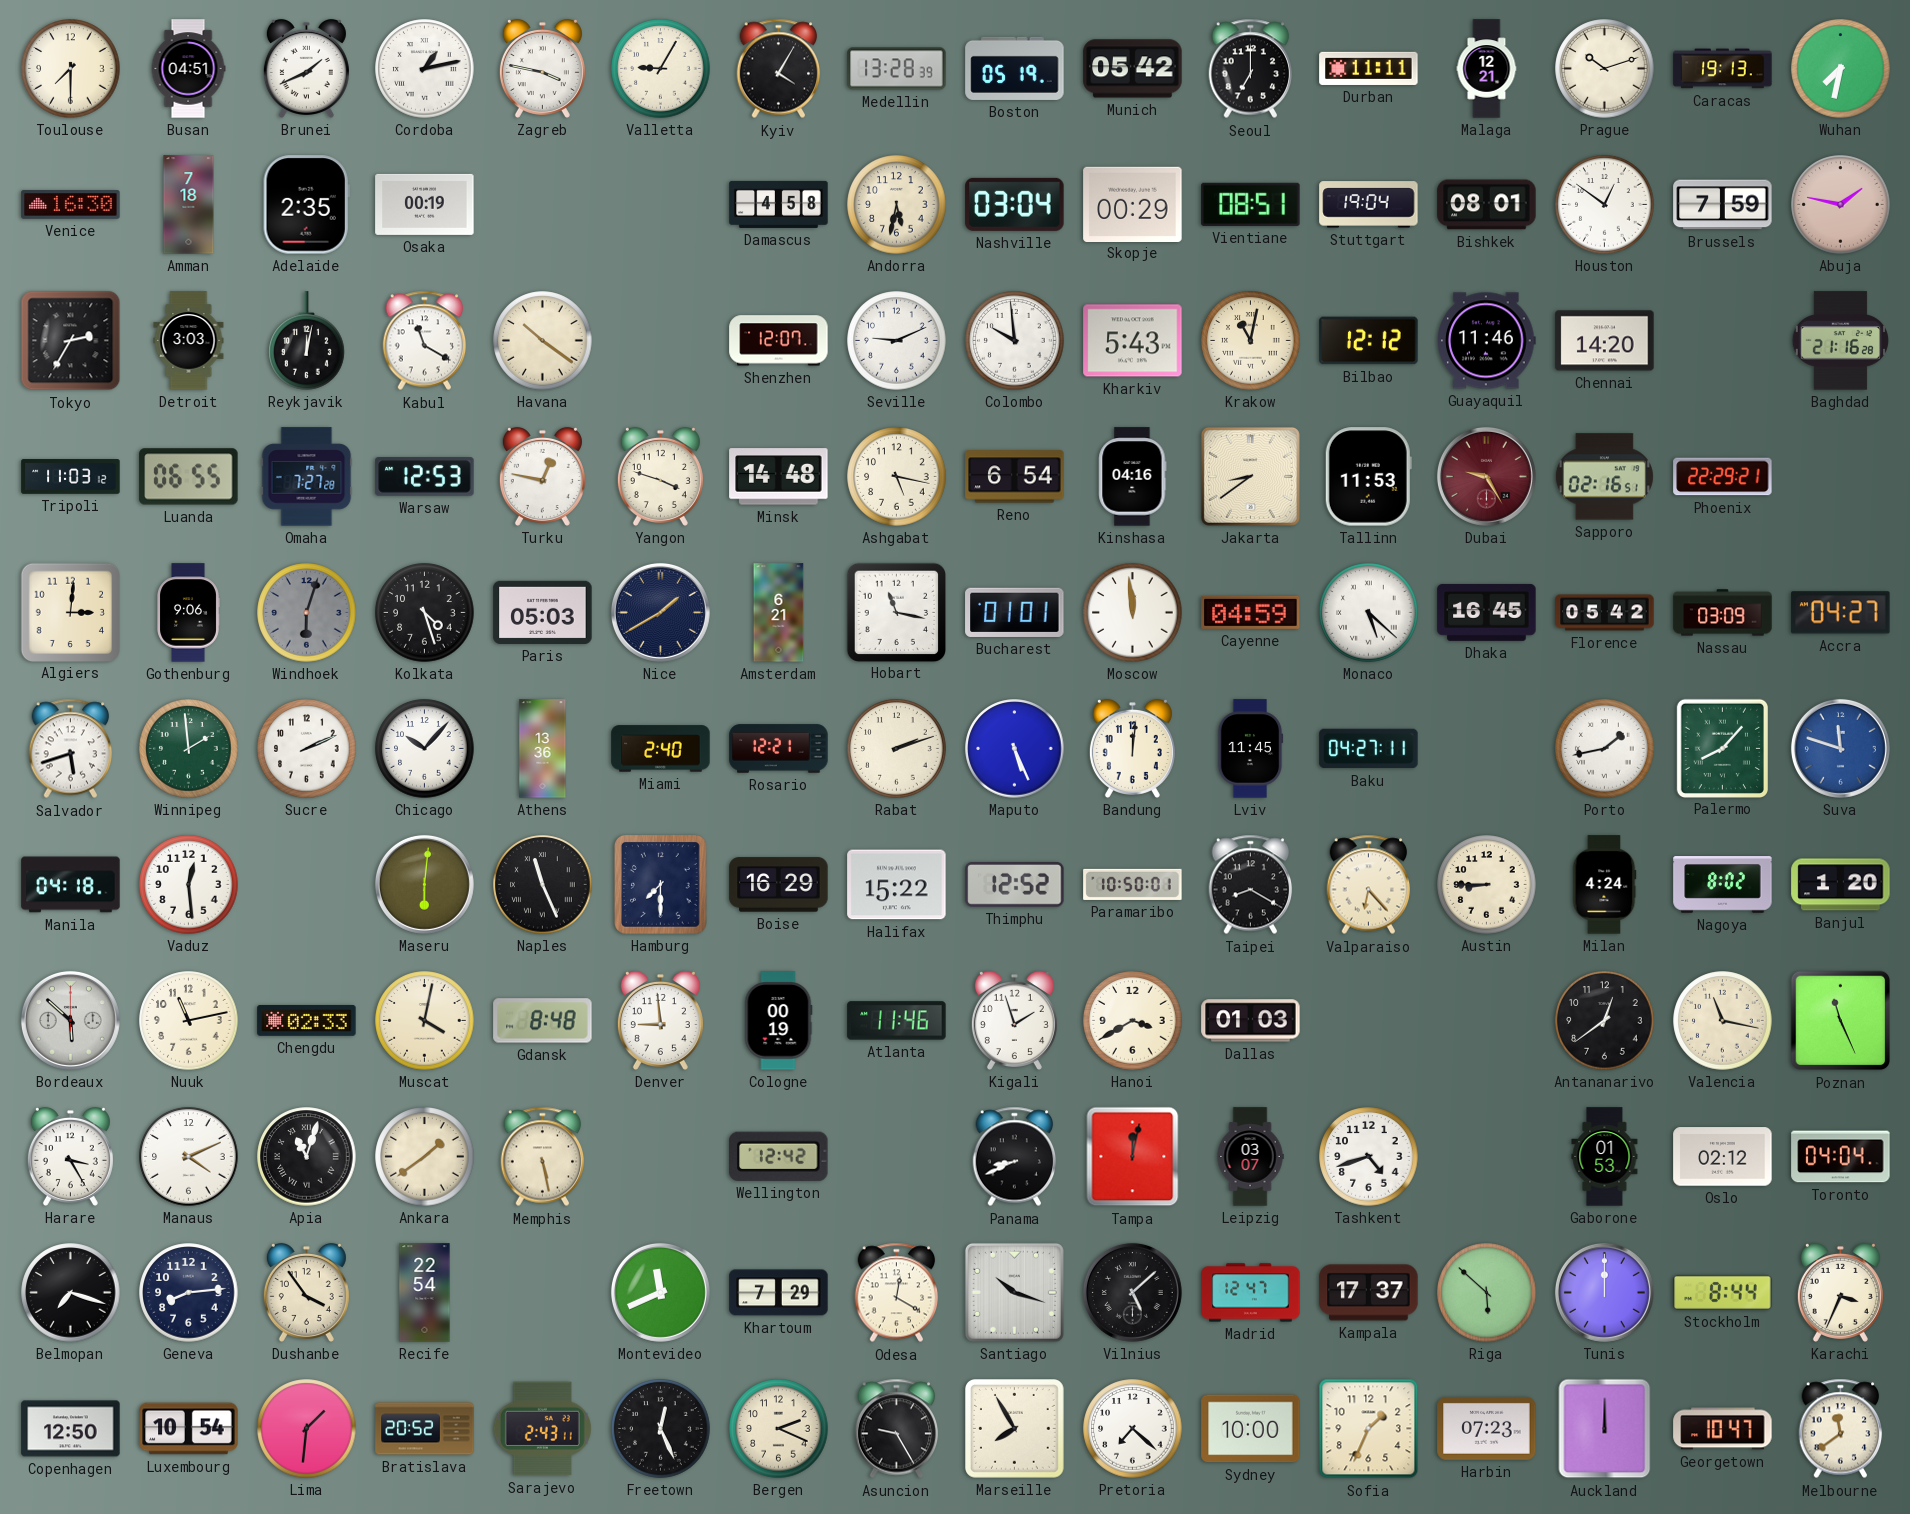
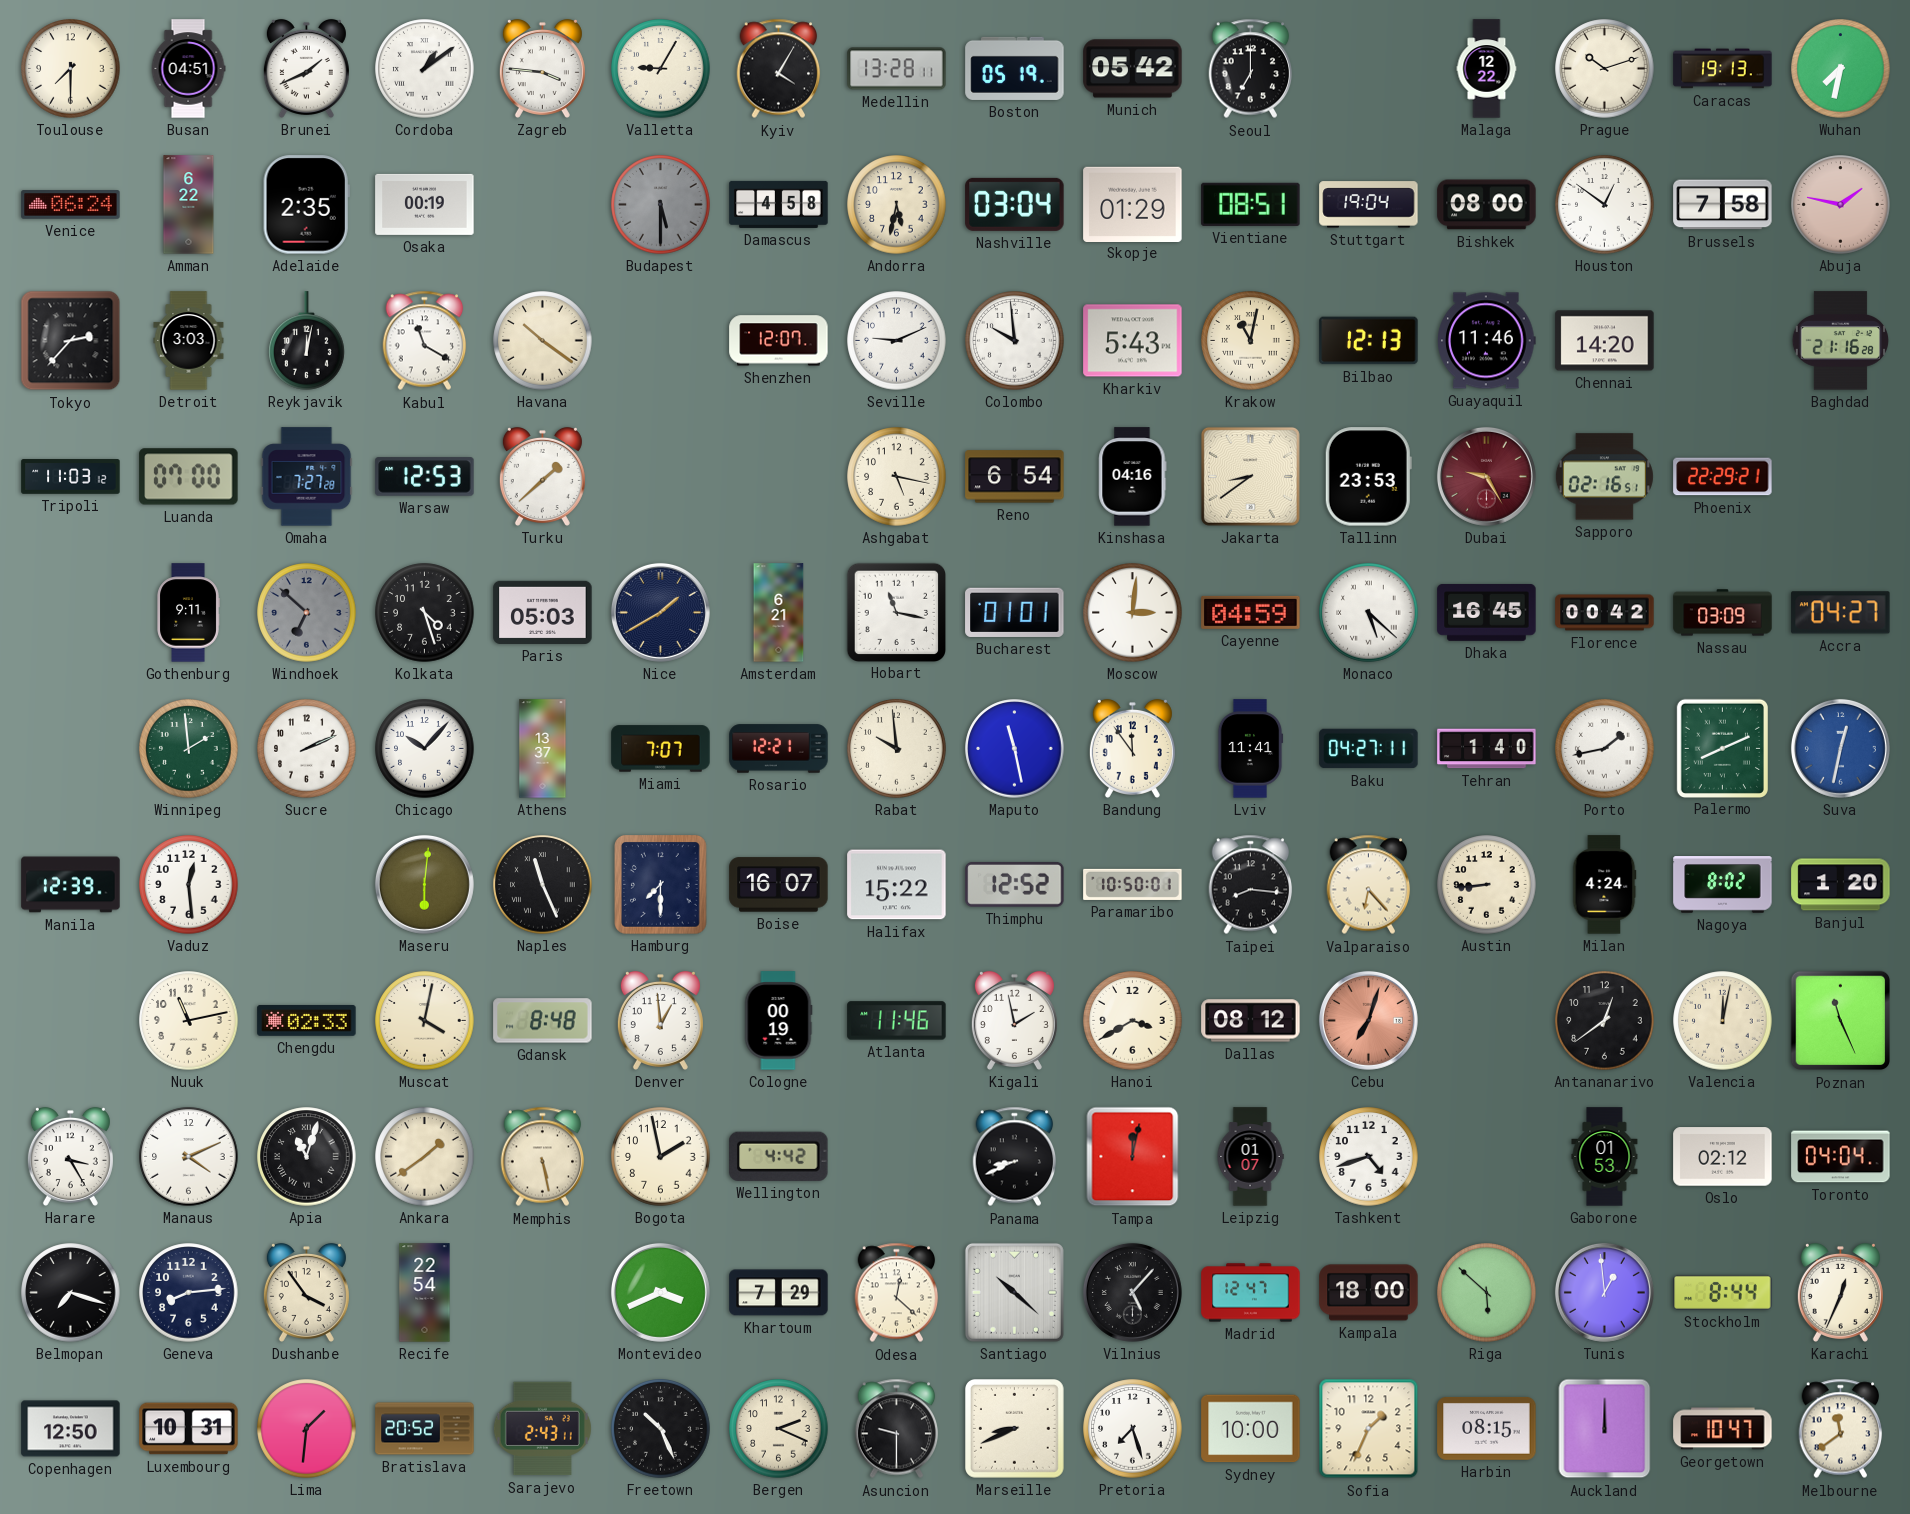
Cordoba: 1:13 -> 1:09 (425, 69)
Zagreb: 3:47 -> 3:46 (542, 68)
Medellin: 13:28:39 -> 13:28:11 (897, 69)
Durban: 11:11 -> none (1369, 68)
Malaga: 12:21 -> 12:22 (1487, 69)
Venice: 16:30 -> 06:24 (71, 205)
Amman: 7:18 -> 6:22 (189, 205)
Budapest: none -> 5:30 (661, 205)
Skopje: 00:29 -> 01:29 (1133, 204)
Bishkek: 08:01 -> 08:00 (1487, 205)
Brussels: 7:59 -> 7:58 (1723, 205)
Tokyo: 2:35 -> 2:37 (71, 341)
Bilbao: 12:12 -> 12:13 (1369, 341)
Luanda: 06:55 -> 07:00 (189, 477)
Turku: 12:47 -> 1:38 (542, 476)
Yangon: 3:48 -> none (660, 476)
Minsk: 14:48 -> none (779, 477)
Tallinn: 11:53 -> 23:53 (1368, 477)
Algiers: 3:01 -> none (70, 612)
Gothenburg: 9:06 -> 9:11 (188, 613)
Windhoek: 6:03 -> 6:52 (307, 613)
Moscow: 11:59 -> 3:01 (1133, 613)
Florence: 05:42 -> 00:42 (1605, 613)
Salvador: 5:42 -> none (71, 749)
Athens: 13:36 -> 13:37 (543, 749)
Miami: 2:40 -> 7:07 (661, 749)
Rabat: 2:12 -> 9:59 (897, 749)
Maputo: 5:26 -> 11:28 (1015, 749)
Bandung: 12:01 -> 11:54 (1132, 748)
Lviv: 11:45 -> 11:41 (1250, 749)
Tehran: none -> 1:40 (1487, 749)
Palermo: 8:07 -> 8:11 (1722, 748)
Suva: 11:48 -> 12:32 (1840, 748)
Manila: 04:18 -> 12:39 (71, 885)
Boise: 16:29 -> 16:07 (779, 885)
Taipei: 8:20 -> 8:16 (1251, 885)
Austin: 8:45 -> 8:44 (1487, 885)
Bordeaux: 5:52 -> none (70, 1020)
Denver: 8:59 -> 12:59 (660, 1020)
Kigali: 1:57 -> 1:58 (1014, 1020)
Dallas: 01:03 -> 08:12 (1251, 1021)
Cebu: none -> 7:03 (1368, 1020)
Valencia: 11:17 -> 12:02 (1723, 1021)
Bogota: none -> 1:58 (661, 1157)
Wellington: 12:42 -> 4:42 (779, 1156)
Leipzig: 03:07 -> 01:07 (1250, 1157)
Montevideo: 11:41 -> 3:41 (660, 1292)
Odesa: 12:20 -> 12:22 (897, 1293)
Santiago: 10:18 -> 10:22 (1014, 1292)
Vilnius: 5:08 -> 5:07 (1132, 1292)
Kampala: 17:37 -> 18:00 (1369, 1293)
Tunis: 12:00 -> 12:59 (1604, 1292)
Karachi: 3:34 -> 12:34 (1840, 1292)
Luxembourg: 10:54 -> 10:31 (189, 1429)
Freetown: 12:26 -> 10:26 (661, 1429)
Asuncion: 9:25 -> 9:30 (897, 1429)
Marseille: 7:55 -> 8:41 (1015, 1429)
Pretoria: 7:22 -> 7:27 (1133, 1429)
Harbin: 07:23 -> 08:15 (1487, 1428)
